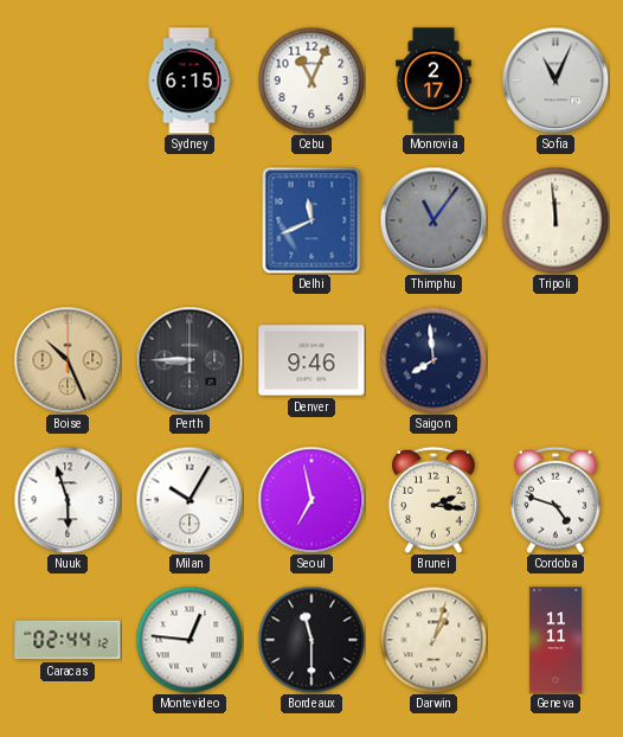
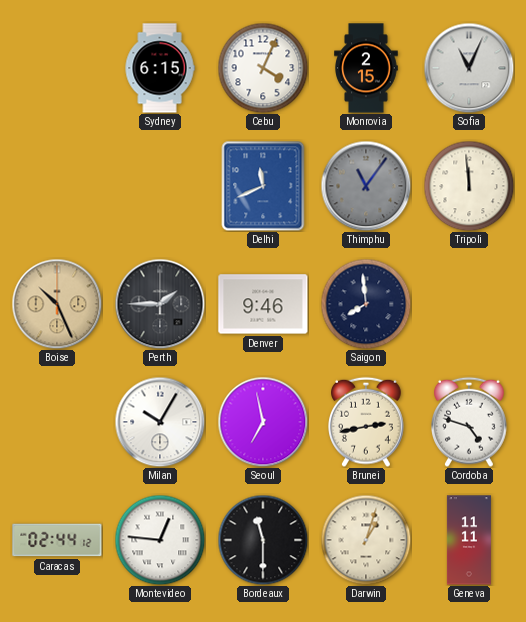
Cebu: 11:04 -> 4:04 (263, 68)
Monrovia: 2:17 -> 2:15 (366, 68)
Perth: 8:45 -> 1:45 (160, 304)
Nuuk: 5:57 -> none (68, 500)
Brunei: 2:16 -> 2:43 (366, 422)
